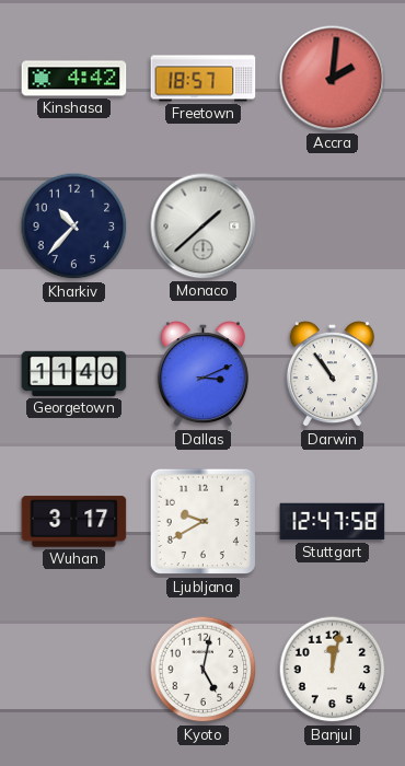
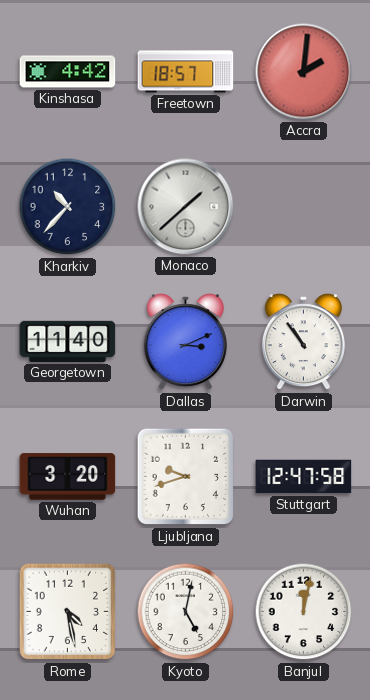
Wuhan: 3:17 -> 3:20 (68, 477)
Ljubljana: 9:40 -> 9:42 (186, 477)
Rome: none -> 4:28 (68, 612)
